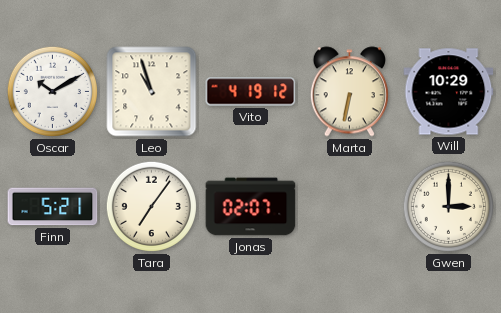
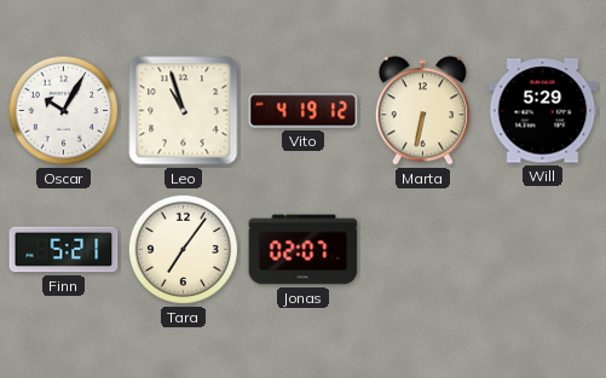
Oscar: 10:10 -> 10:05 (63, 110)
Will: 10:29 -> 5:29 (543, 111)
Gwen: 3:00 -> none (448, 206)
